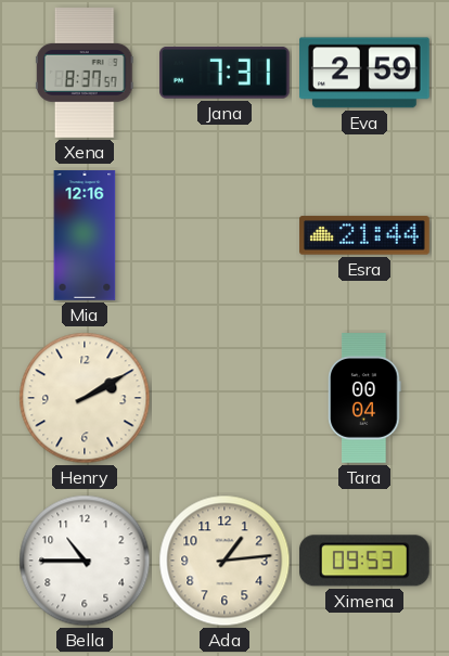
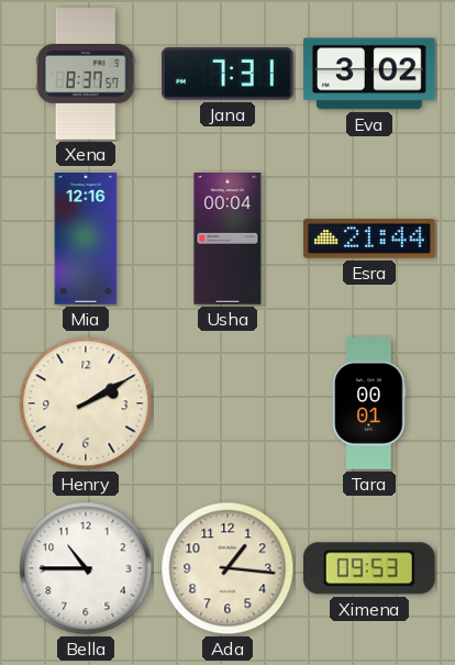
Eva: 2:59 -> 3:02 (370, 74)
Usha: none -> 00:04 (227, 239)
Tara: 00:04 -> 00:01 (369, 403)
Ada: 1:14 -> 1:16 (227, 568)
